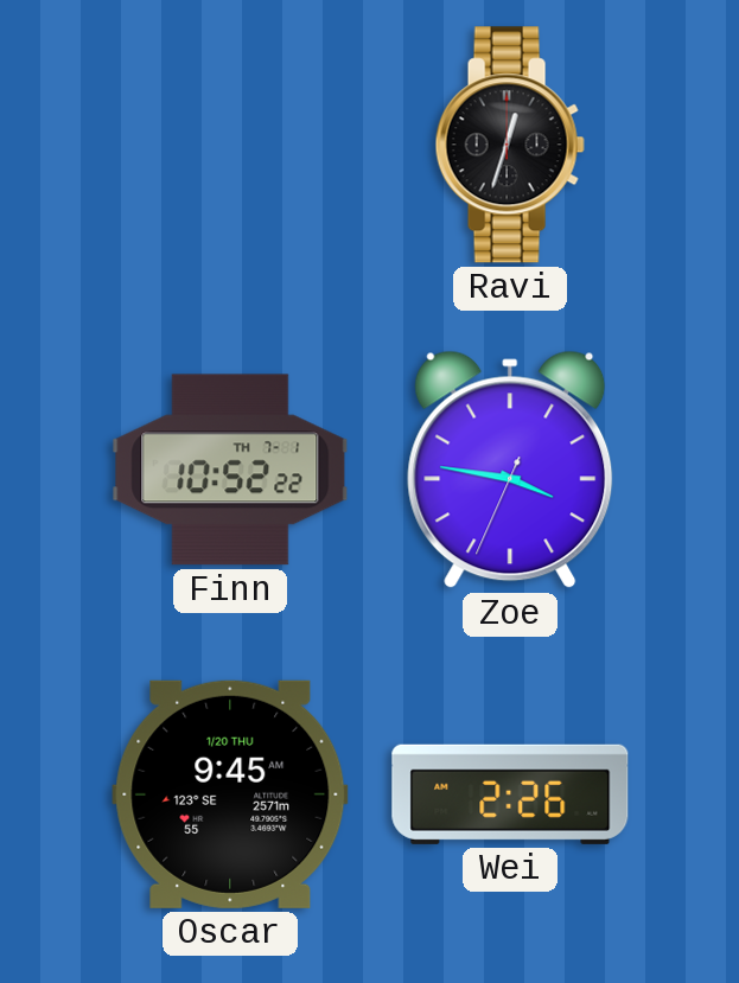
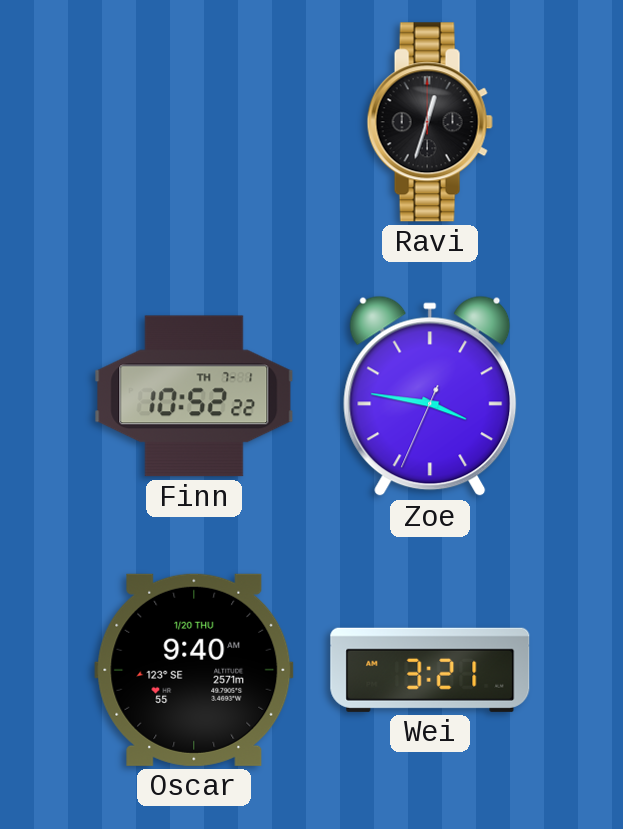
Oscar: 9:45 -> 9:40 (194, 670)
Wei: 2:26 -> 3:21 (430, 670)
